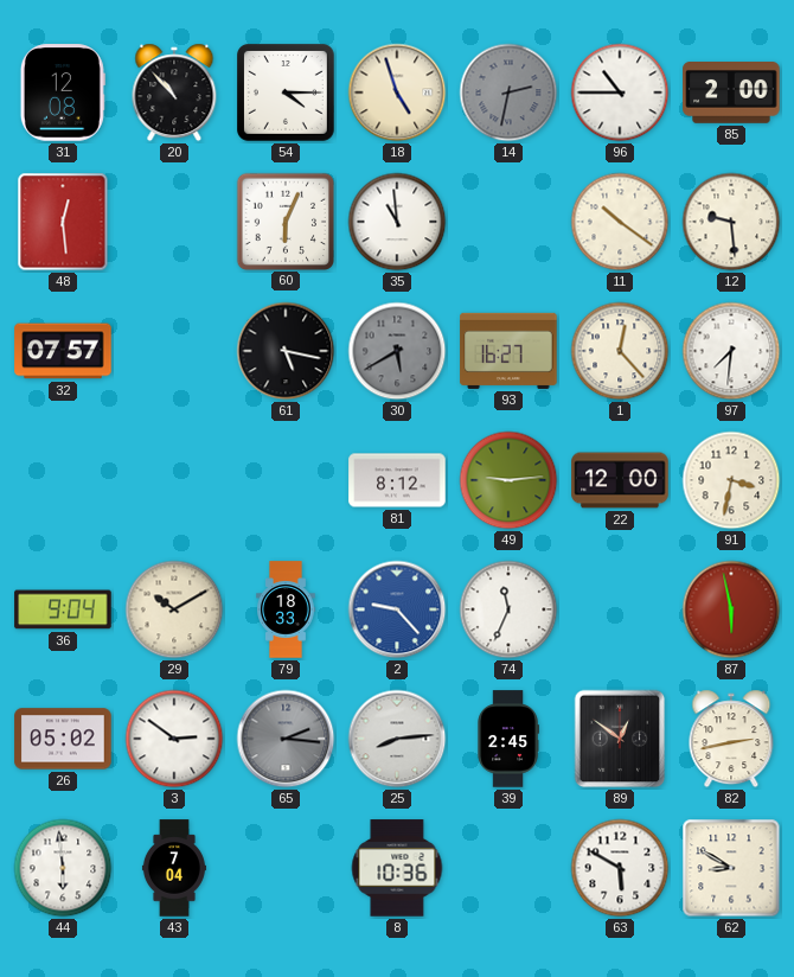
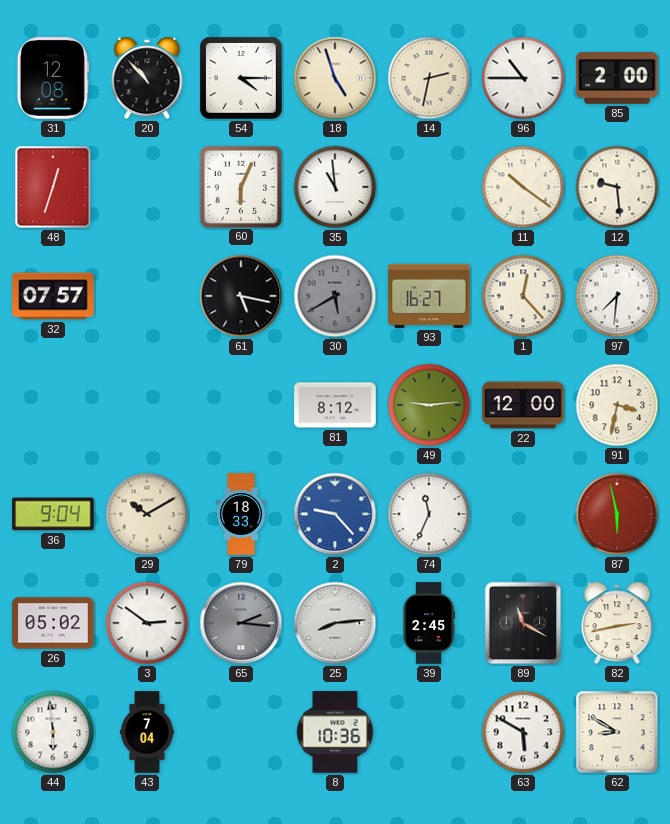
14 dial: grey -> cream (429, 78)
48: 12:29 -> 12:33 (53, 187)
89: 12:51 -> 11:20 (523, 623)
